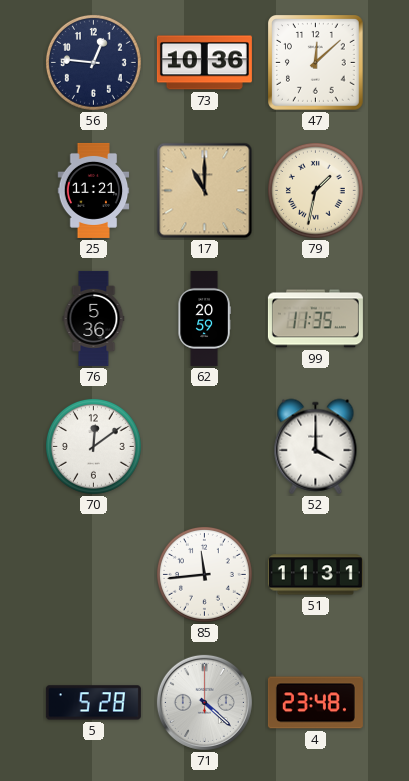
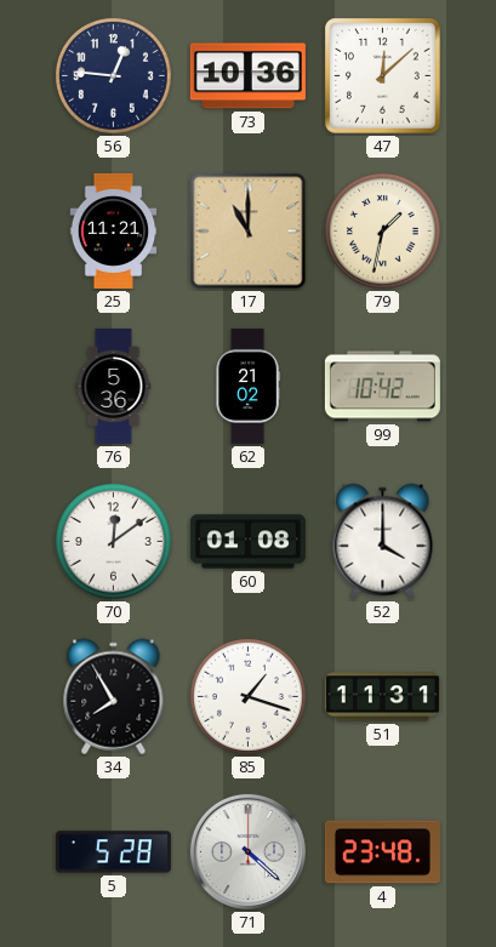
62: 20:59 -> 21:02 (247, 386)
99: 11:35 -> 10:42 (382, 387)
60: none -> 01:08 (247, 542)
34: none -> 7:55 (114, 697)
85: 11:44 -> 1:18 (247, 696)
